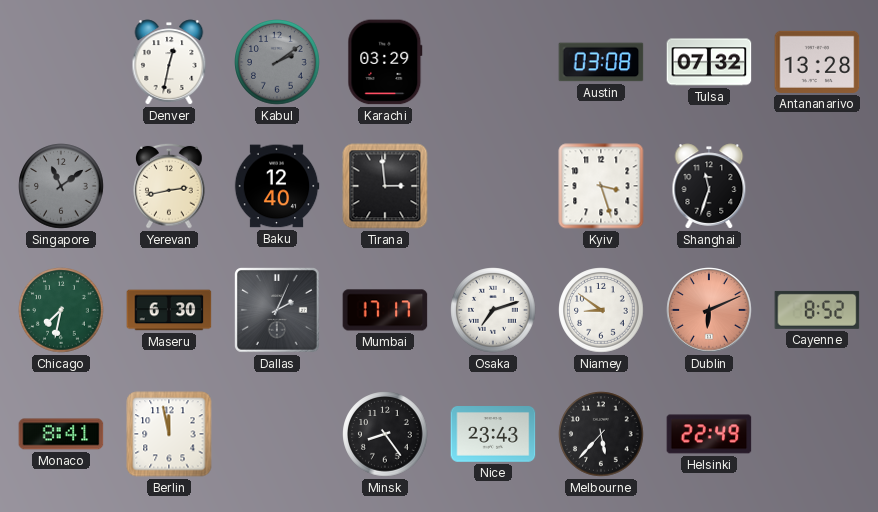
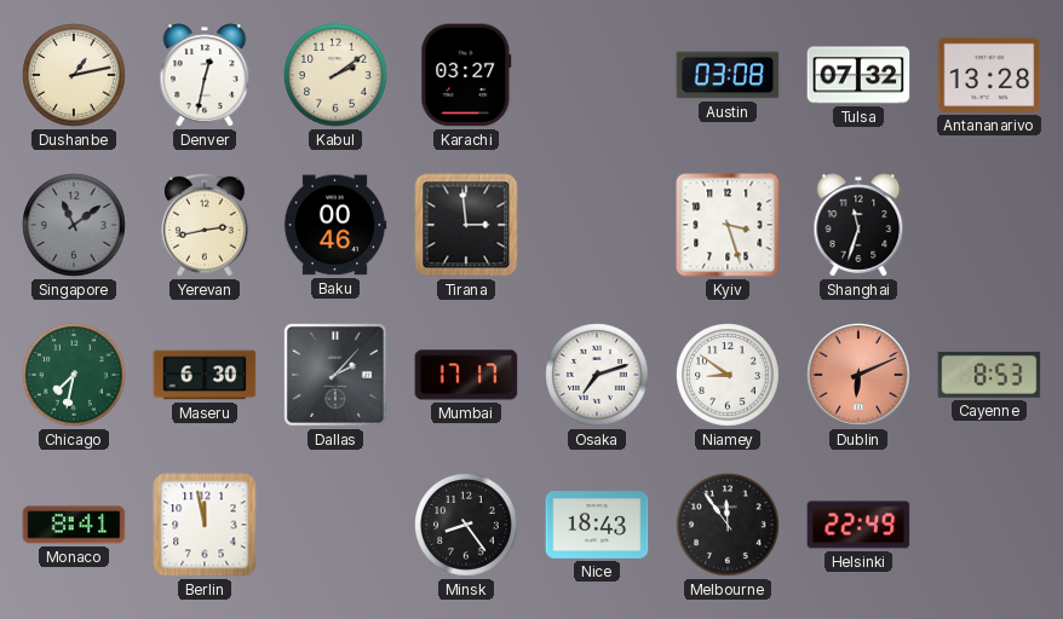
Dushanbe: none -> 1:13 (74, 75)
Kabul dial: grey -> cream (335, 75)
Karachi: 03:29 -> 03:27 (466, 75)
Baku: 12:40 -> 00:46 (335, 225)
Dallas: 2:04 -> 2:07 (337, 376)
Cayenne: 8:52 -> 8:53 (989, 375)
Nice: 23:43 -> 18:43 (597, 526)
Melbourne: 5:37 -> 11:54 (728, 525)
